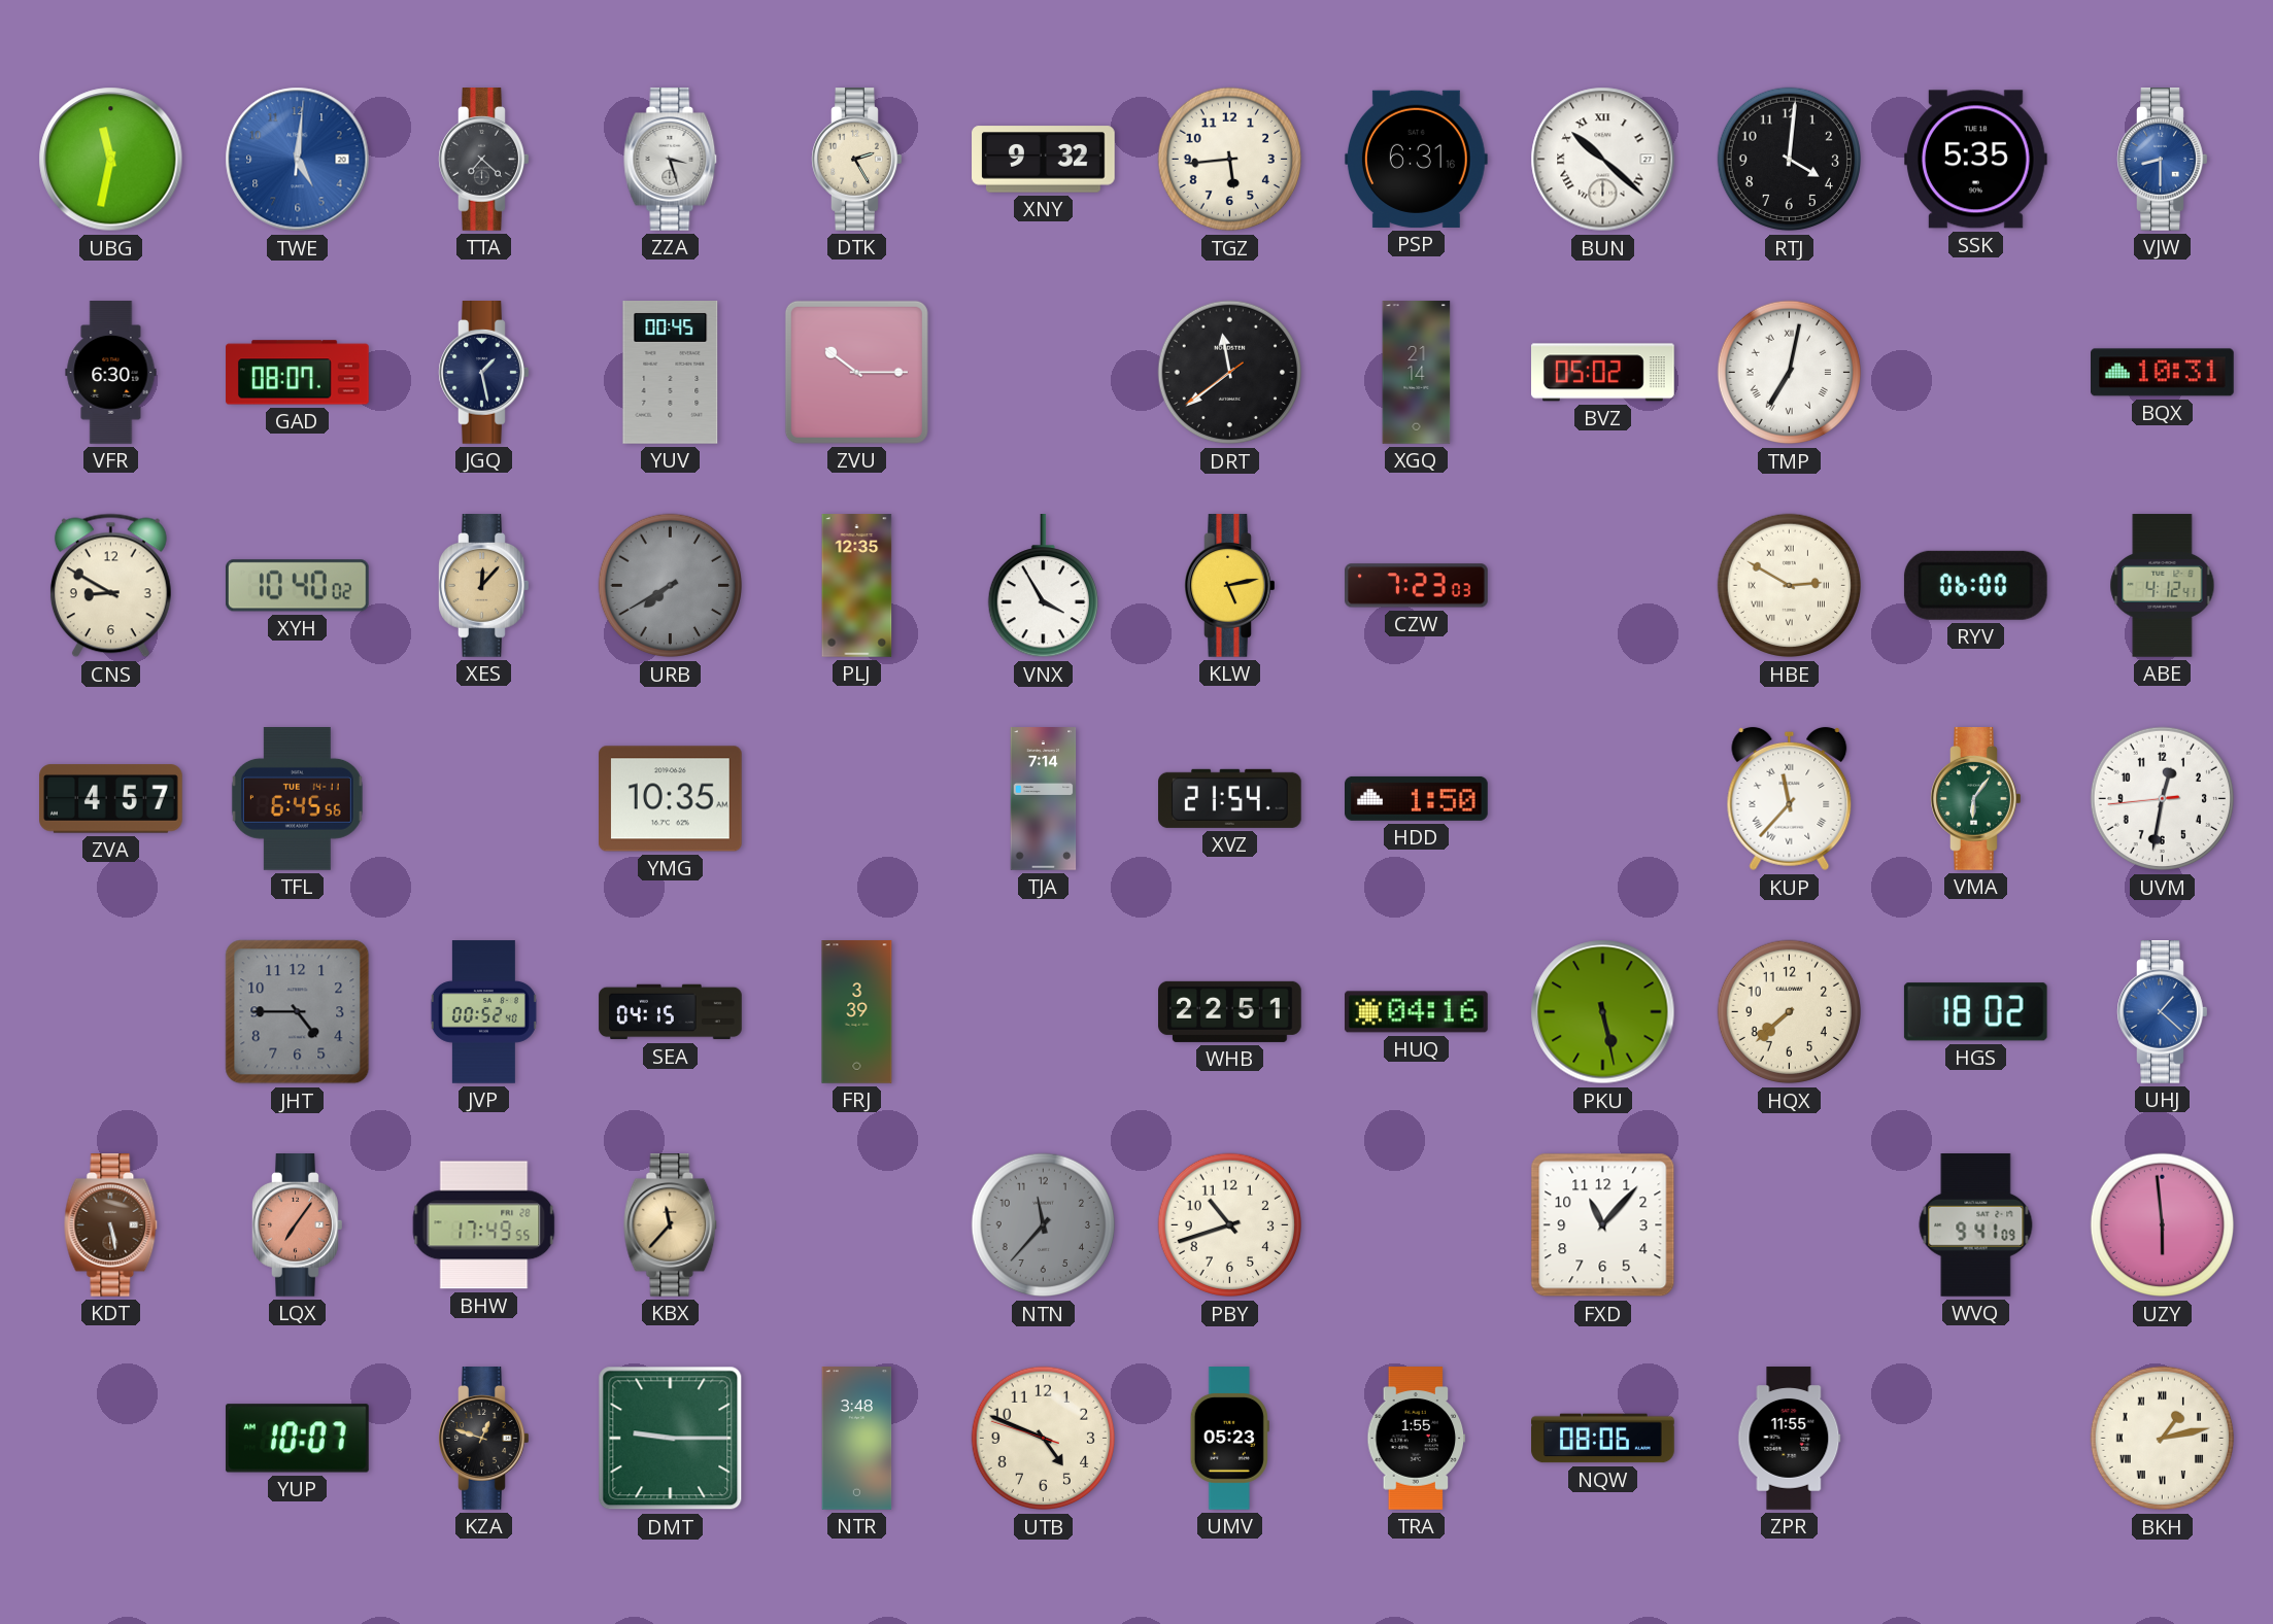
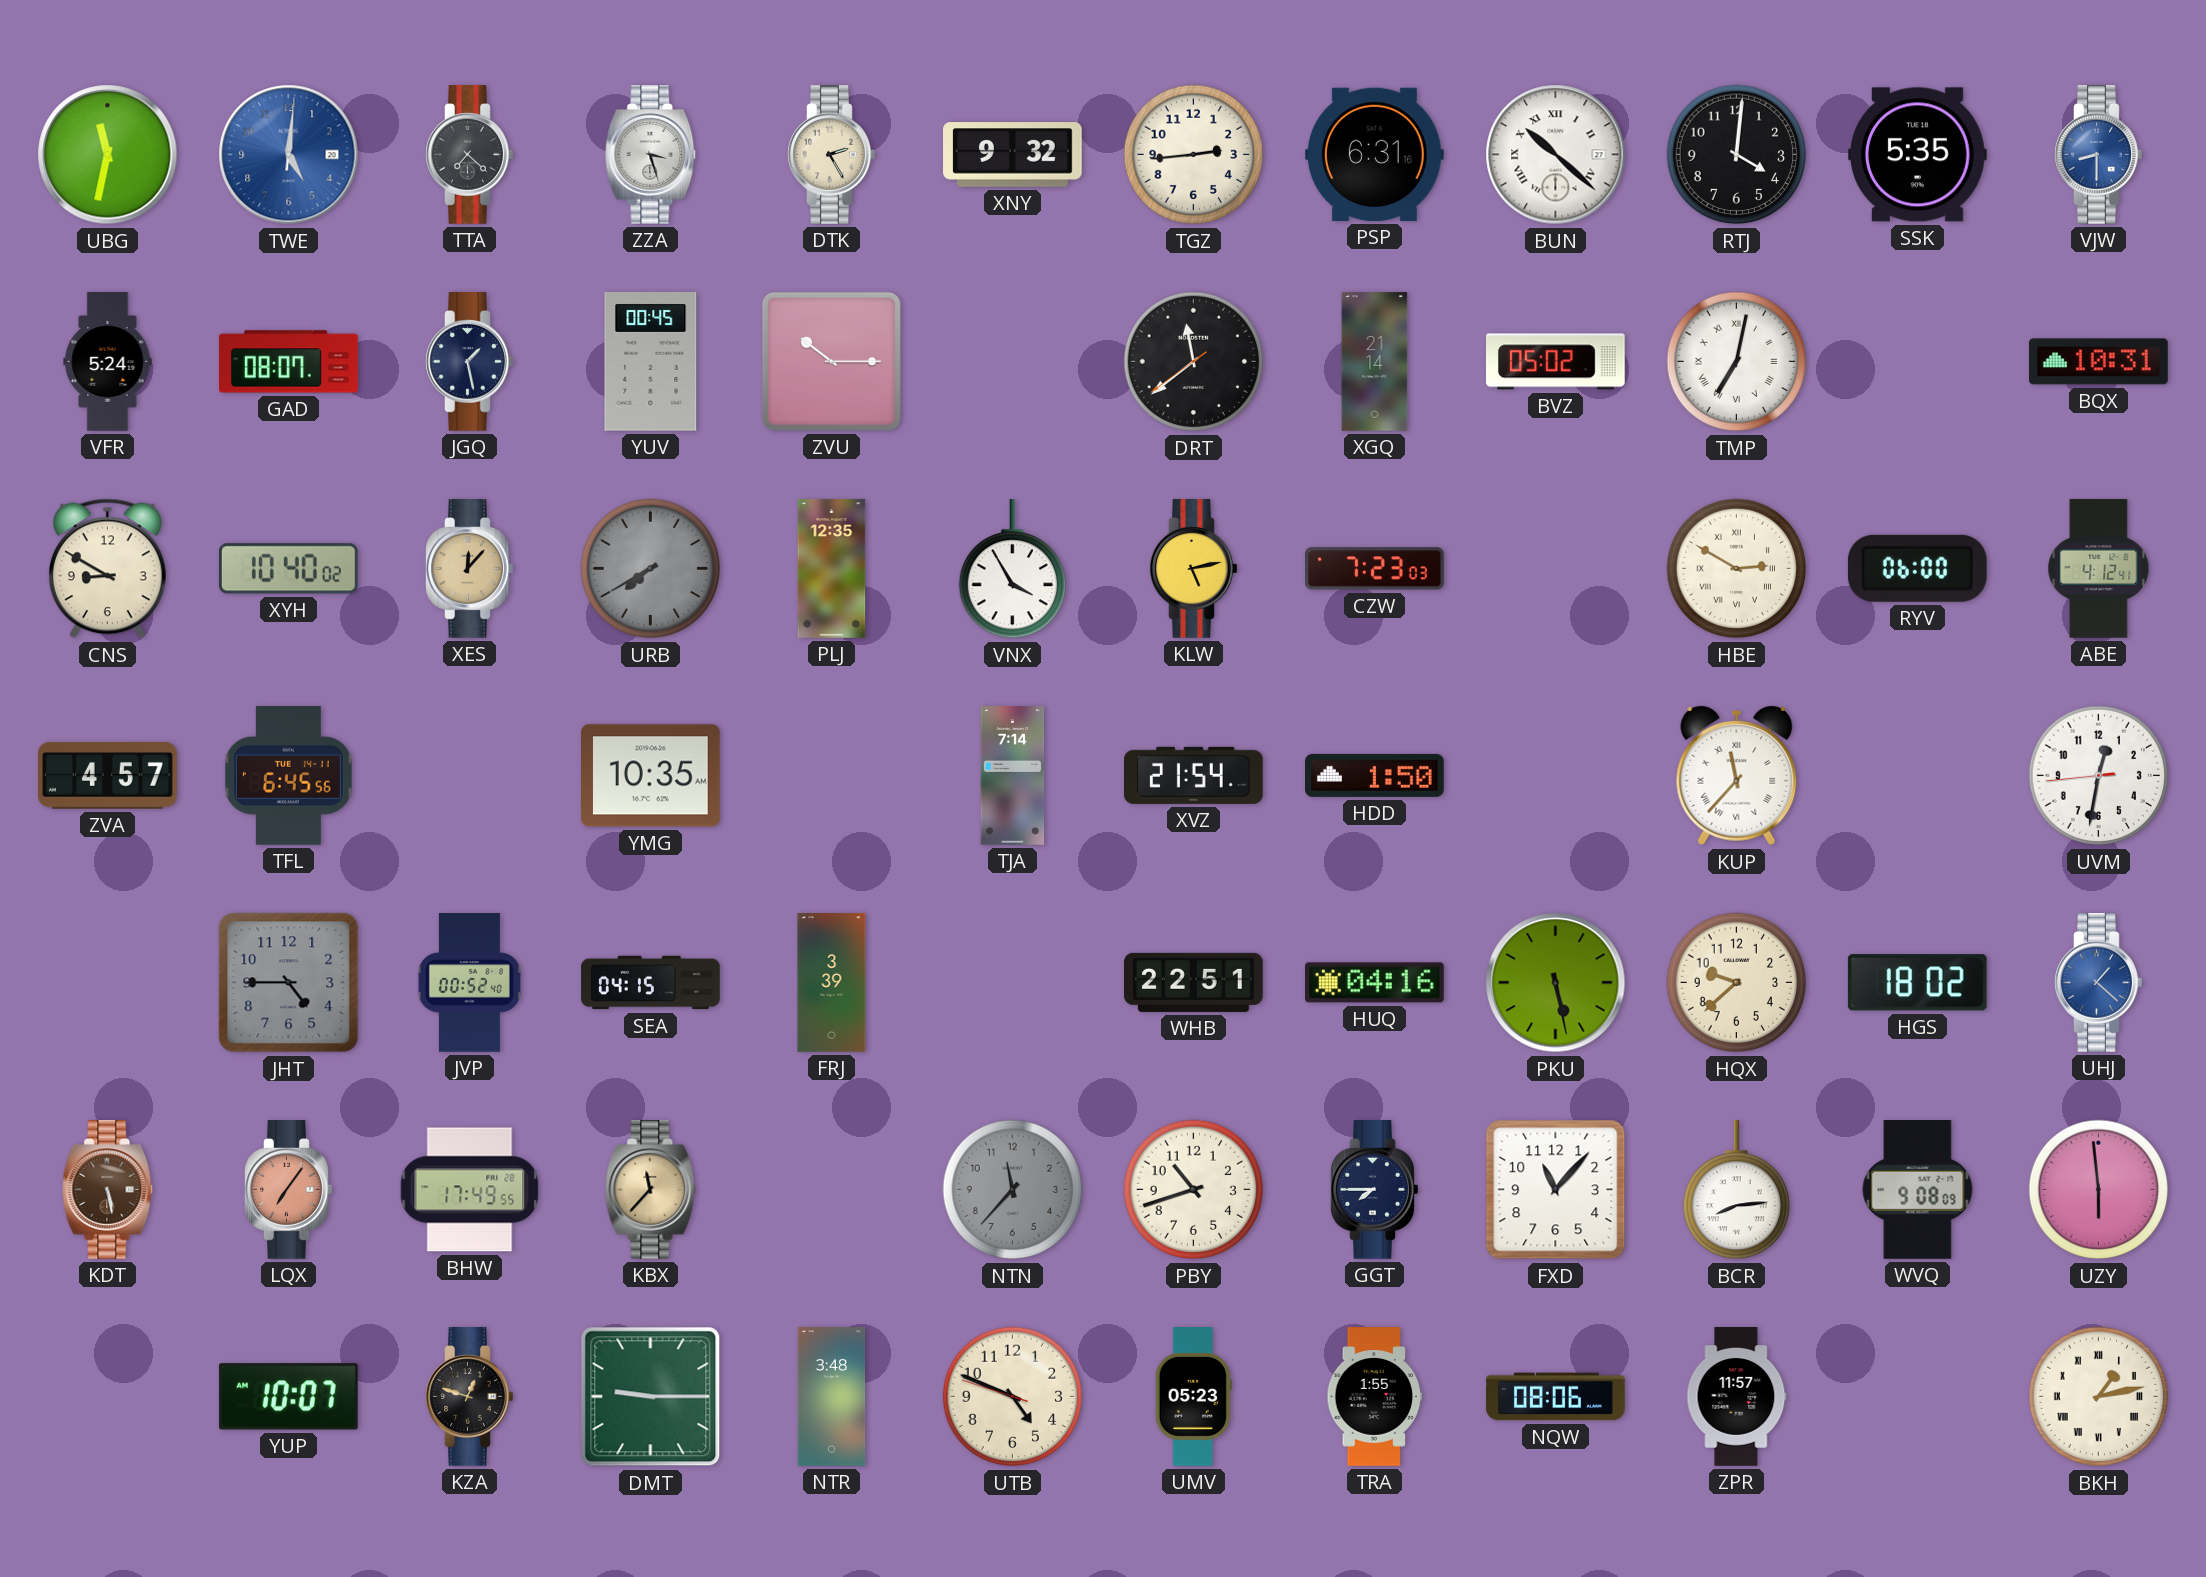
TGZ: 5:44 -> 2:44 (1194, 155)
VFR: 6:30 -> 5:24 (108, 362)
VMA: 6:06 -> none (1976, 799)
HQX: 7:38 -> 9:38 (1737, 983)
GGT: none -> 7:45 (1375, 1190)
BCR: none -> 8:14 (1736, 1191)
WVQ: 9:41 -> 9:08 (1918, 1190)
ZPR: 11:55 -> 11:57 (1737, 1397)
